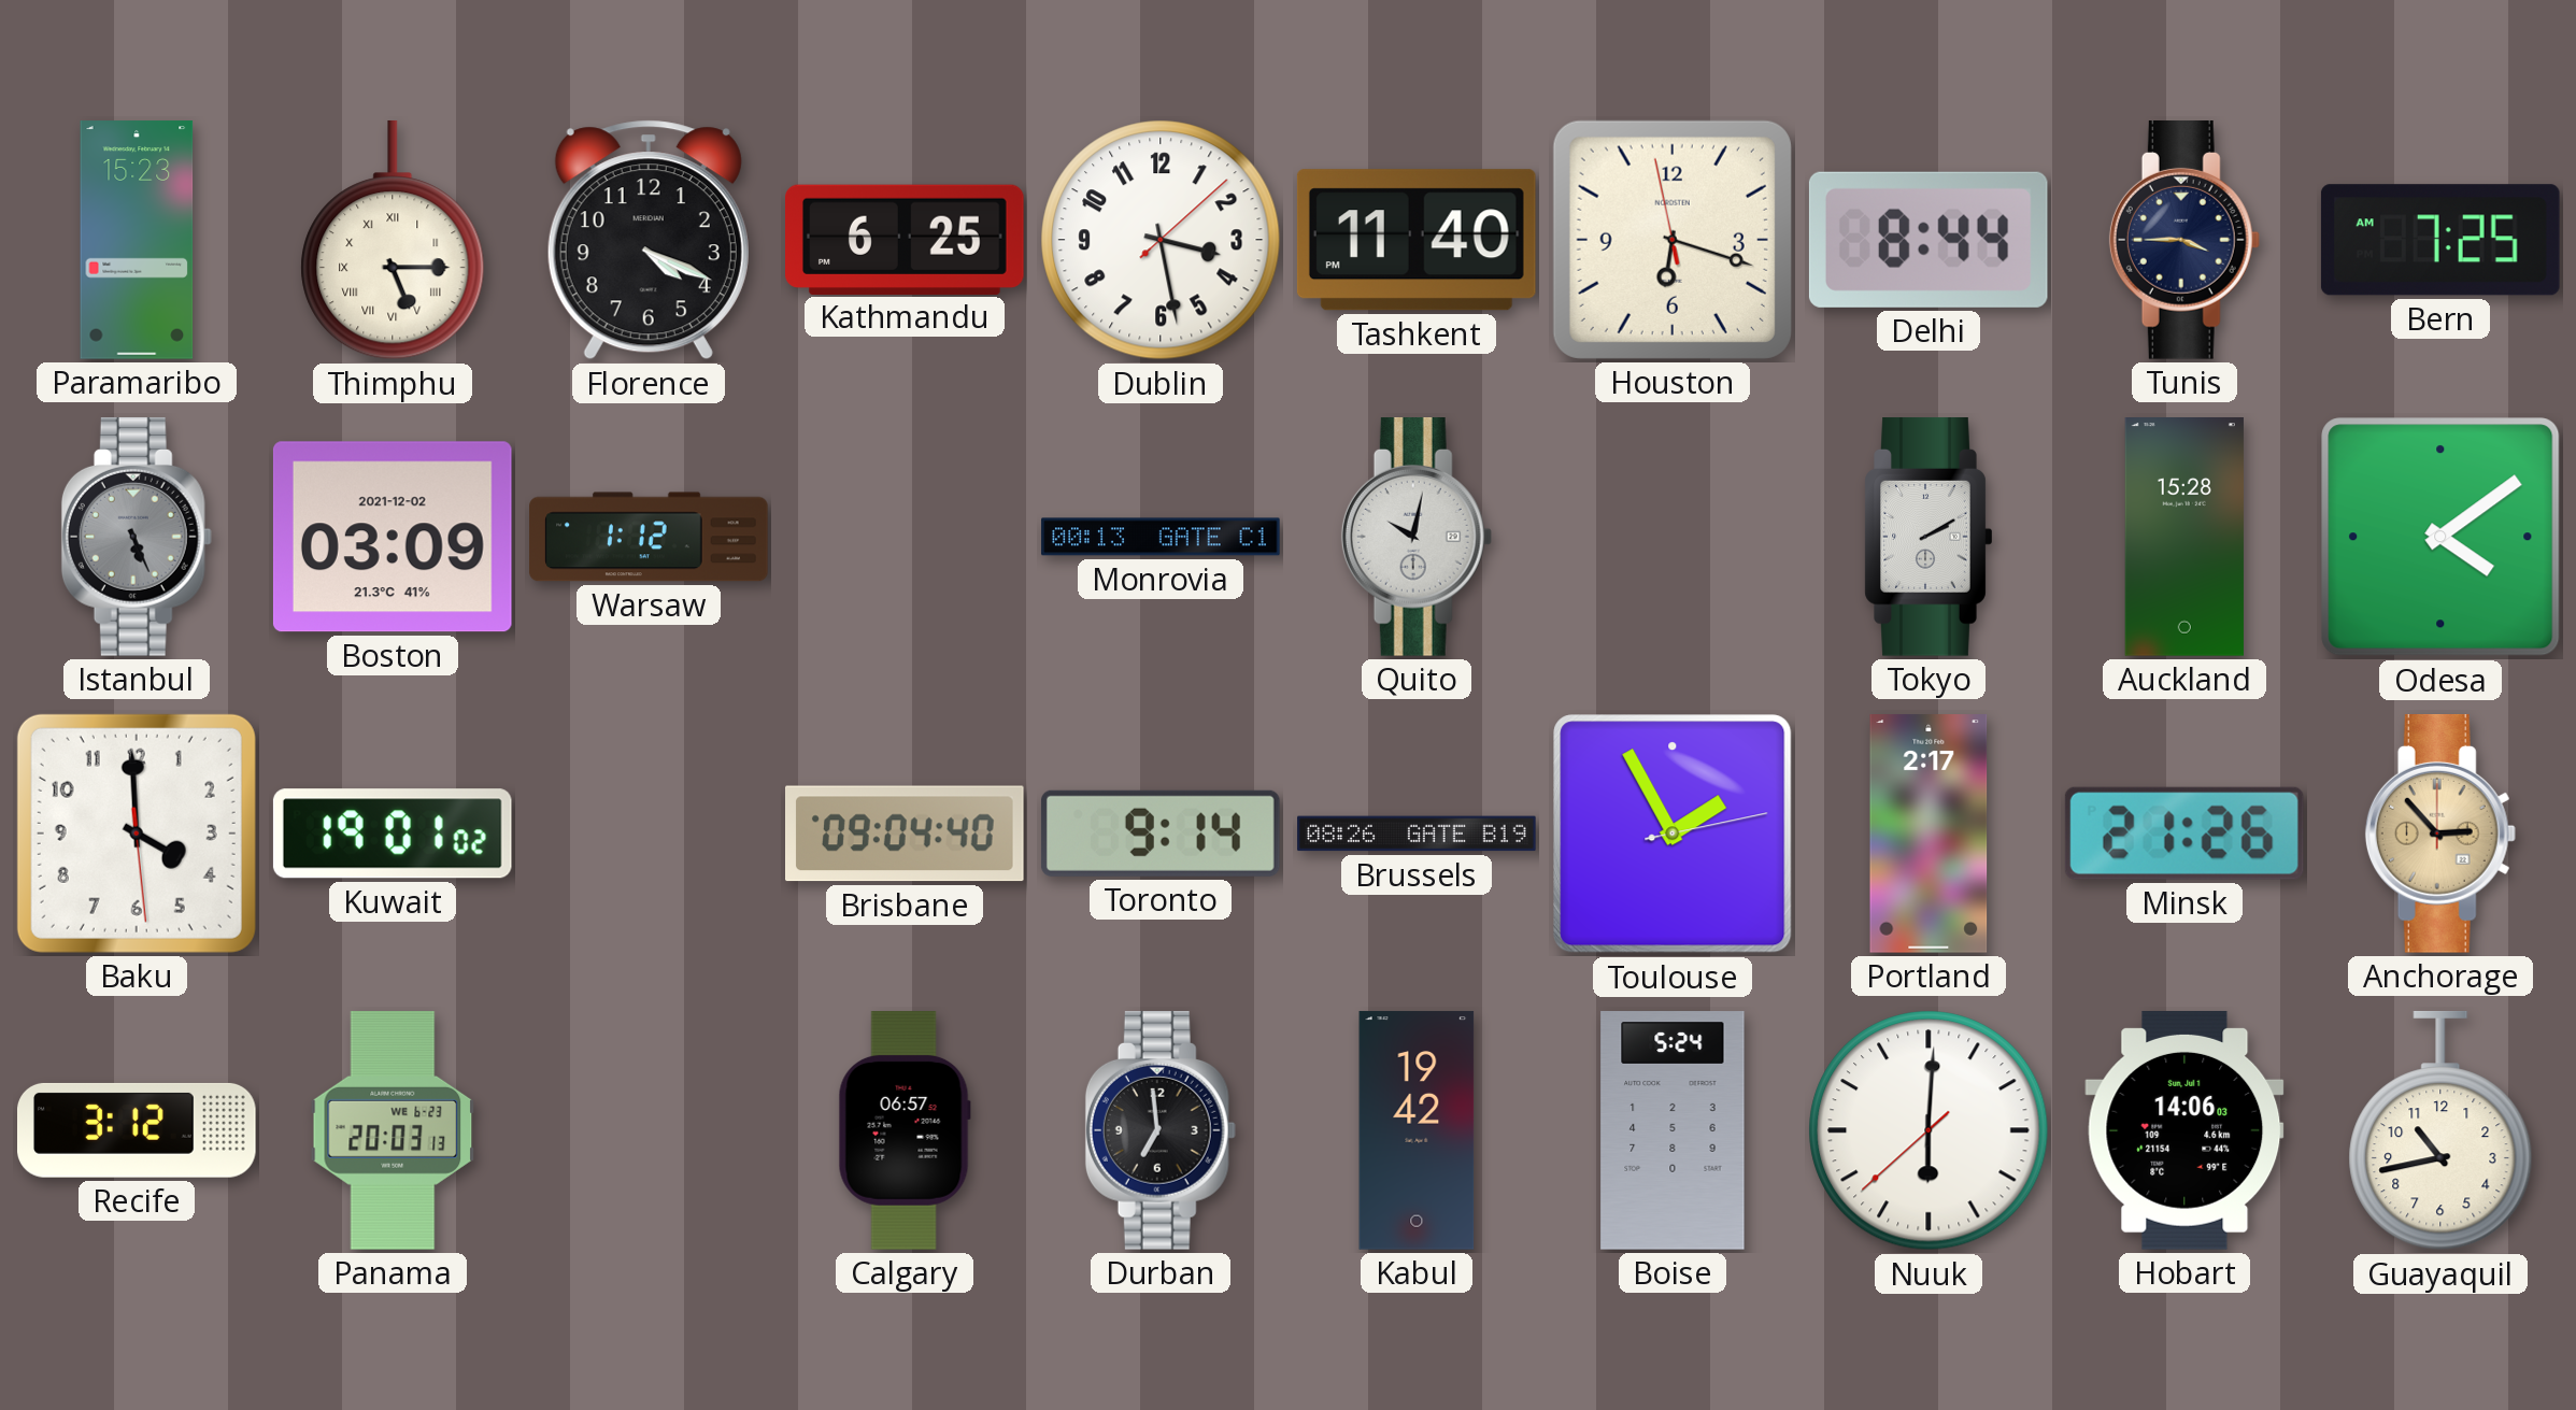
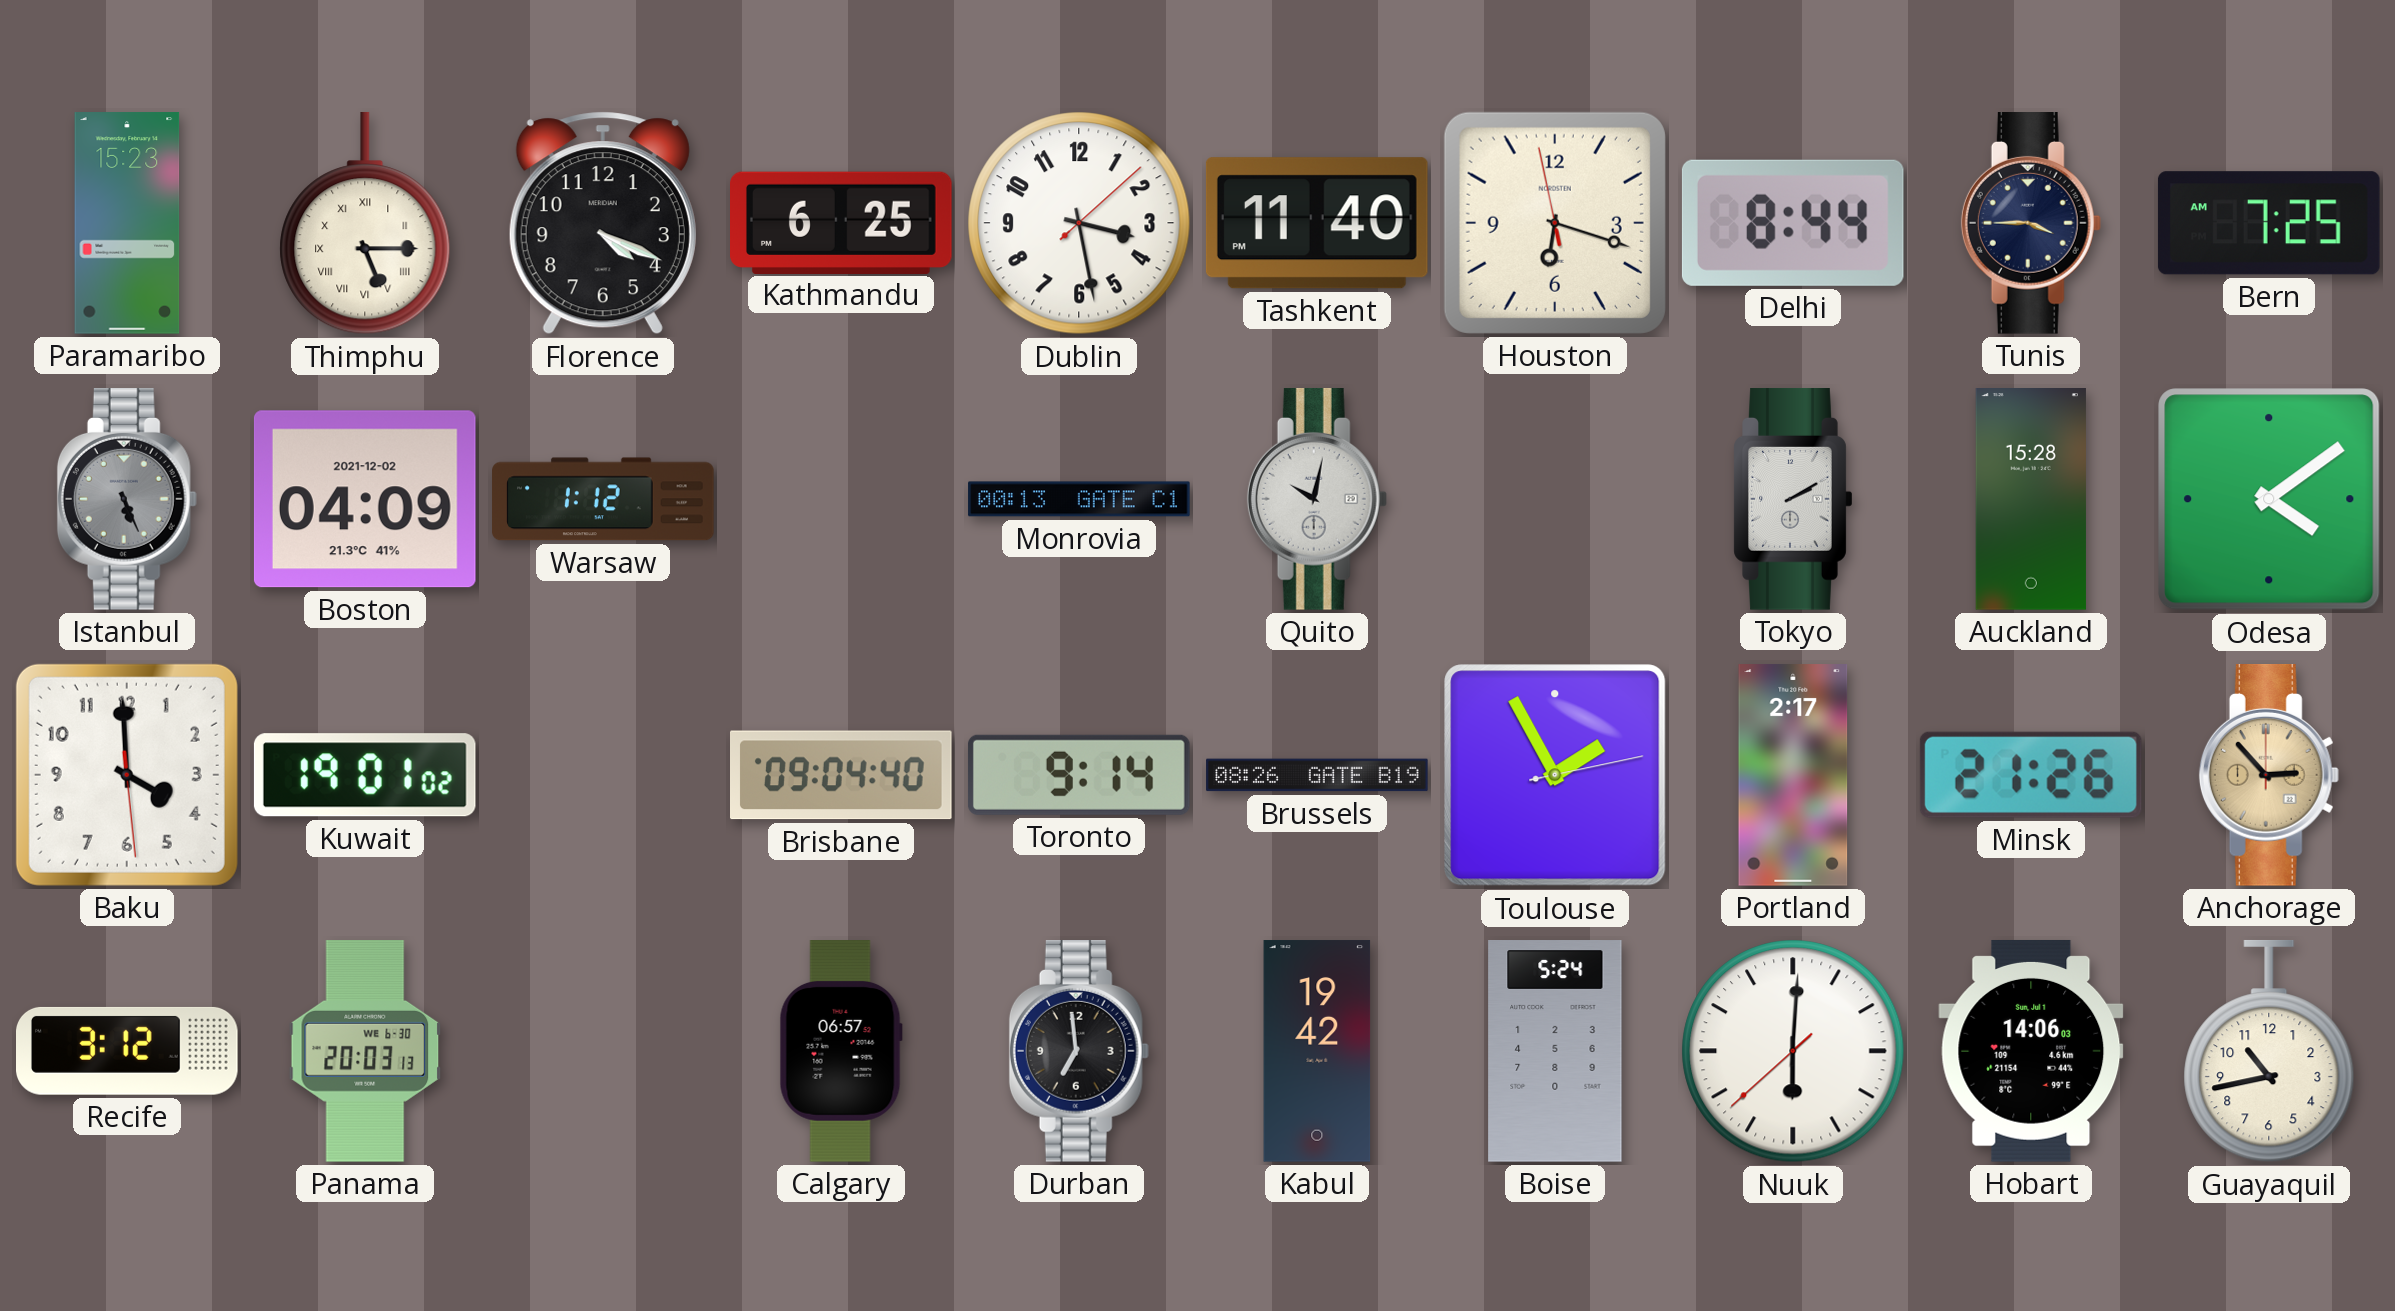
Boston: 03:09 -> 04:09 (365, 499)
Panama date: WE 6-23 -> WE 6-30 (365, 1051)
